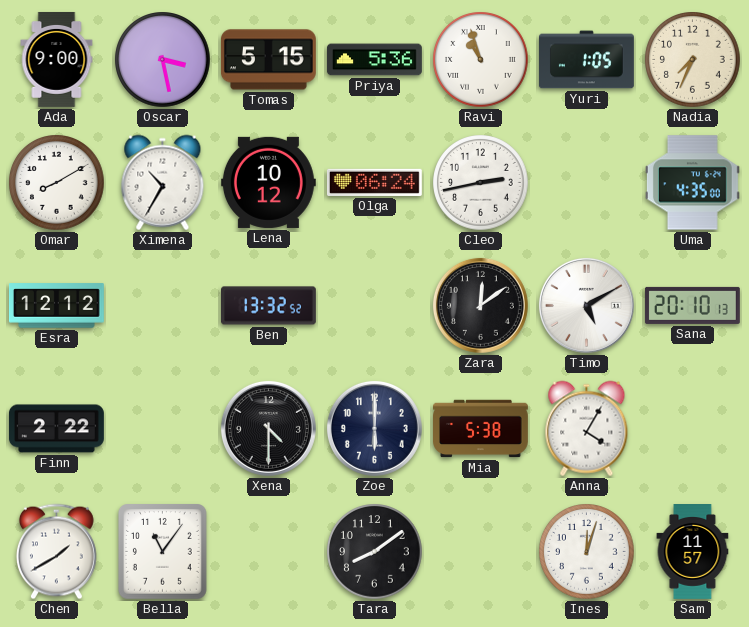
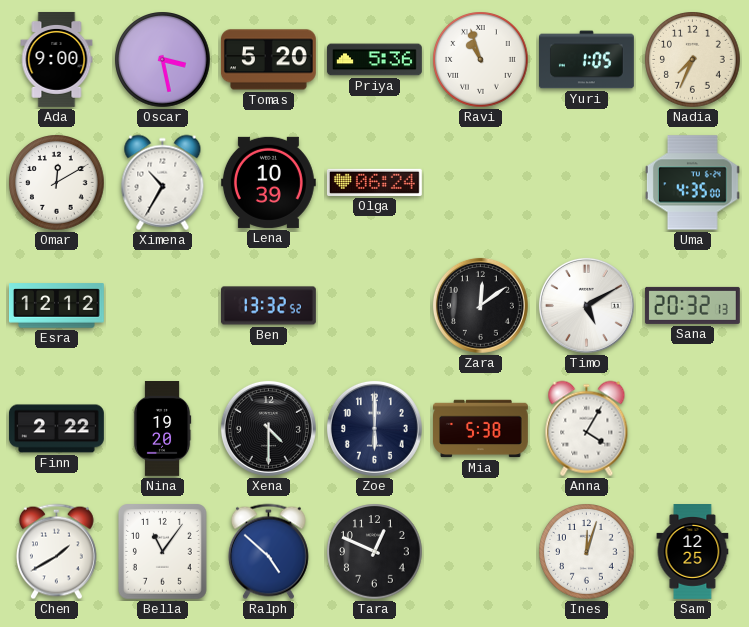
Tomas: 5:15 -> 5:20 (268, 60)
Omar: 8:10 -> 12:10 (57, 183)
Lena: 10:12 -> 10:39 (268, 182)
Cleo: 2:43 -> none (481, 183)
Sana: 20:10 -> 20:32 (692, 305)
Nina: none -> 19:20 (162, 429)
Ralph: none -> 4:52 (268, 552)
Tara: 8:09 -> 12:49 (375, 552)
Sam: 11:57 -> 12:25 (693, 552)
